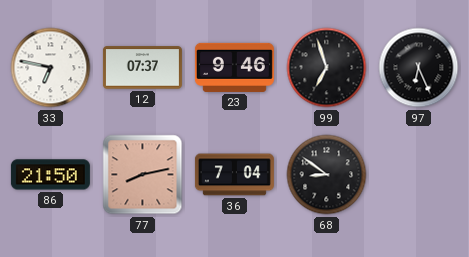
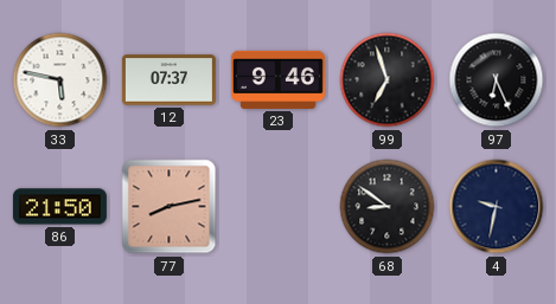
33: 6:47 -> 5:47 (60, 80)
36: 7:04 -> none (234, 175)
4: none -> 9:32 (497, 207)
